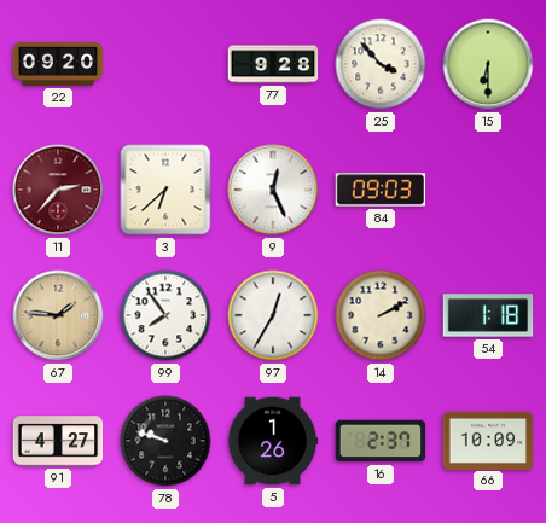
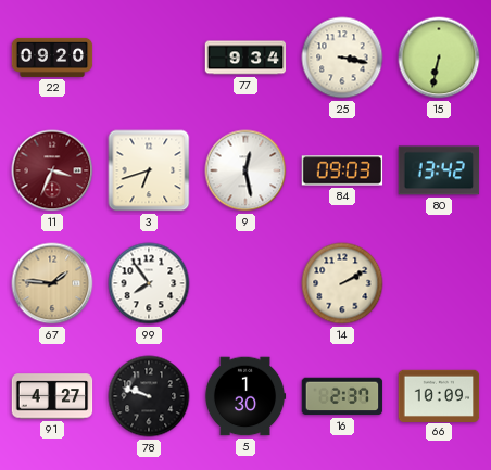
77: 9:28 -> 9:34 (246, 58)
25: 3:53 -> 3:17 (342, 58)
15: 6:30 -> 6:32 (439, 58)
11: 2:37 -> 3:34 (52, 170)
3: 6:38 -> 6:42 (149, 170)
9: 12:26 -> 12:28 (246, 170)
80: none -> 13:42 (439, 170)
97: 12:35 -> none (273, 315)
54: 1:18 -> none (488, 315)
5: 1:26 -> 1:30 (246, 396)
